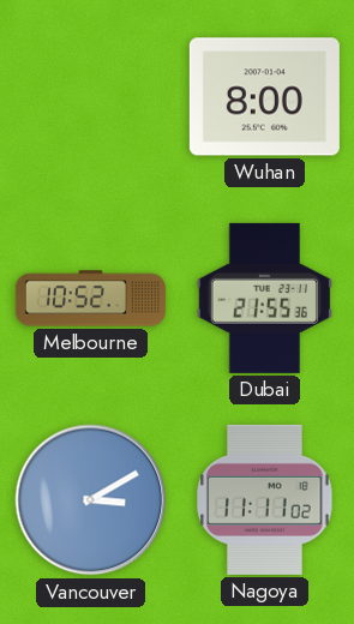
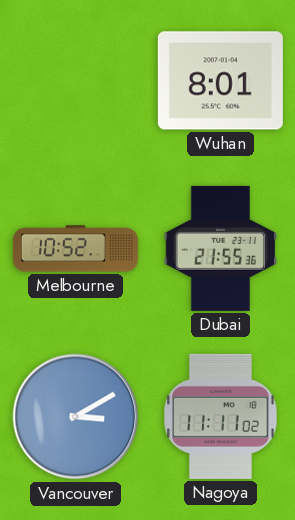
Wuhan: 8:00 -> 8:01 (220, 81)
